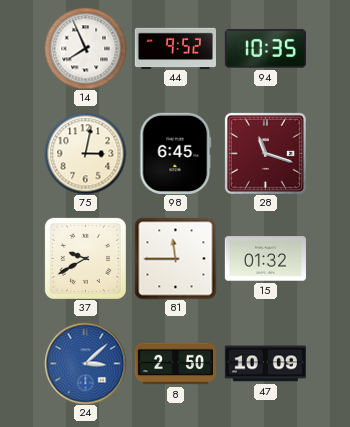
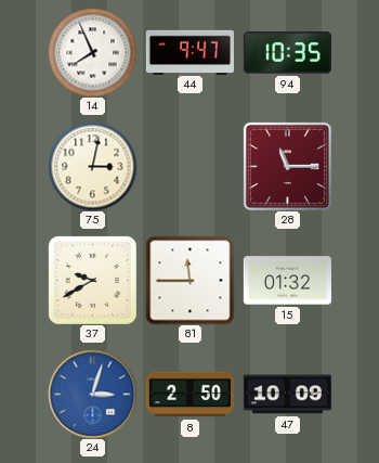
44: 9:52 -> 9:47 (190, 52)
98: 6:45 -> none (176, 153)
28: 11:18 -> 11:15 (287, 166)
24: 3:08 -> 3:03 (92, 394)
